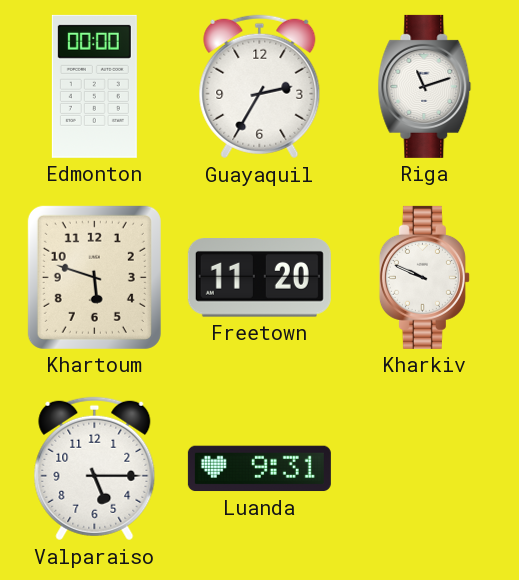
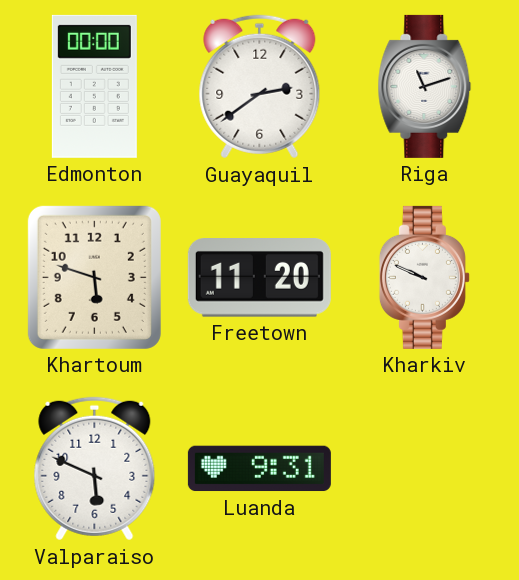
Guayaquil: 2:35 -> 2:39 (260, 87)
Valparaiso: 5:15 -> 5:49 (95, 469)
